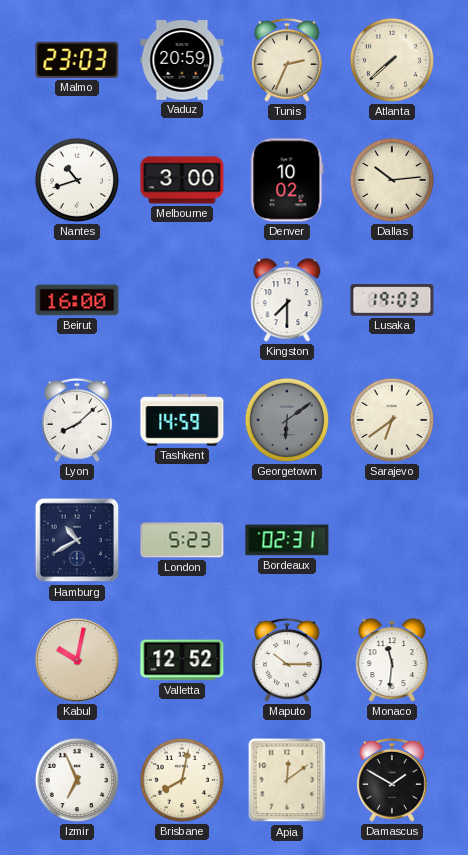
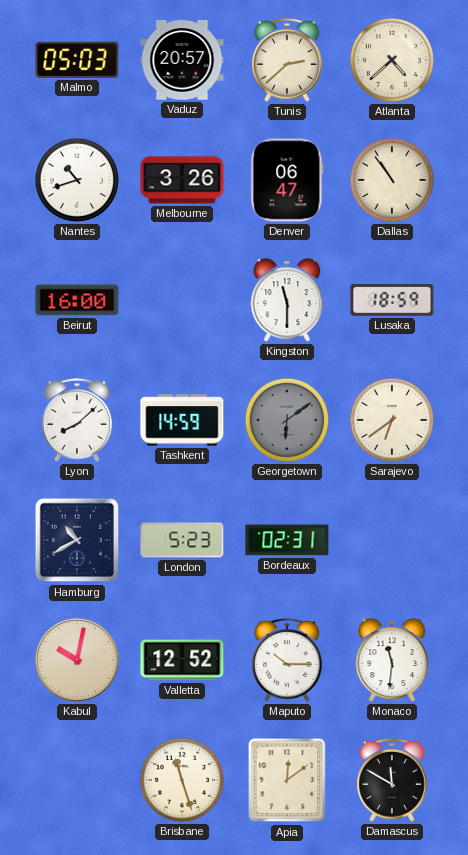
Malmo: 23:03 -> 05:03 (77, 60)
Vaduz: 20:59 -> 20:57 (182, 60)
Tunis: 2:34 -> 2:38 (288, 60)
Atlanta: 7:38 -> 4:38 (392, 60)
Melbourne: 3:00 -> 3:26 (182, 180)
Denver: 10:02 -> 06:47 (287, 180)
Dallas: 10:14 -> 10:54 (392, 180)
Kingston: 7:30 -> 11:30 (287, 300)
Lusaka: 19:03 -> 18:59 (392, 300)
Izmir: 6:56 -> none (77, 780)
Brisbane: 8:02 -> 11:27 (182, 780)
Damascus: 1:50 -> 11:50 (393, 780)
